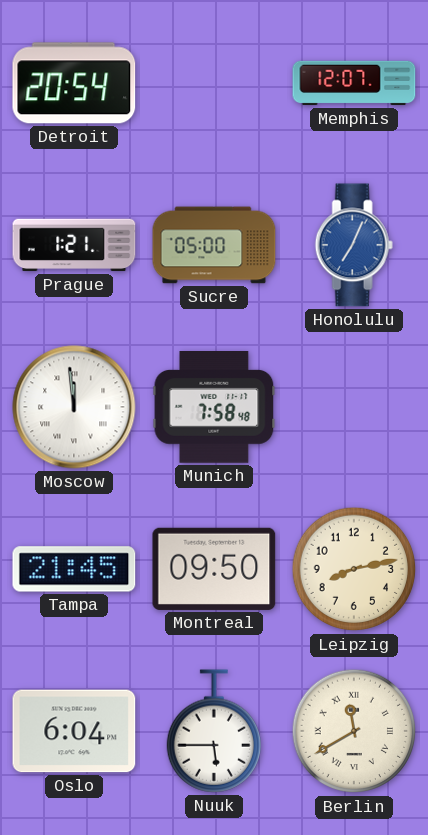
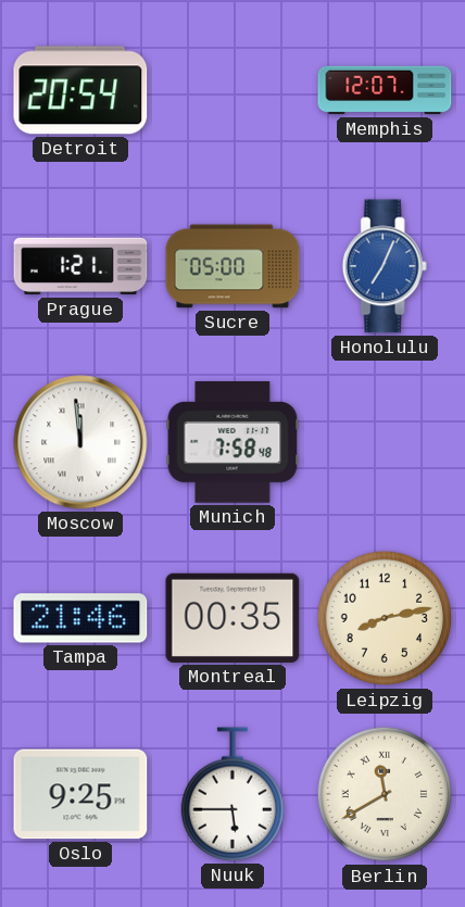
Tampa: 21:45 -> 21:46 (80, 618)
Montreal: 09:50 -> 00:35 (232, 618)
Oslo: 6:04 -> 9:25 (80, 794)
